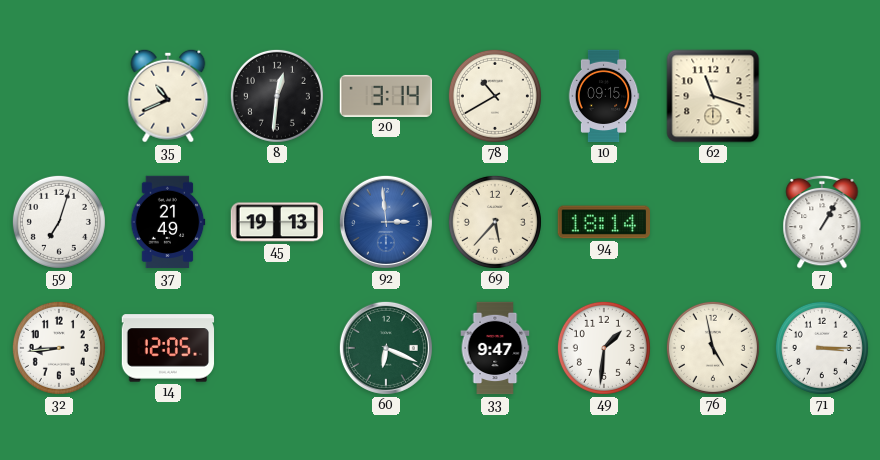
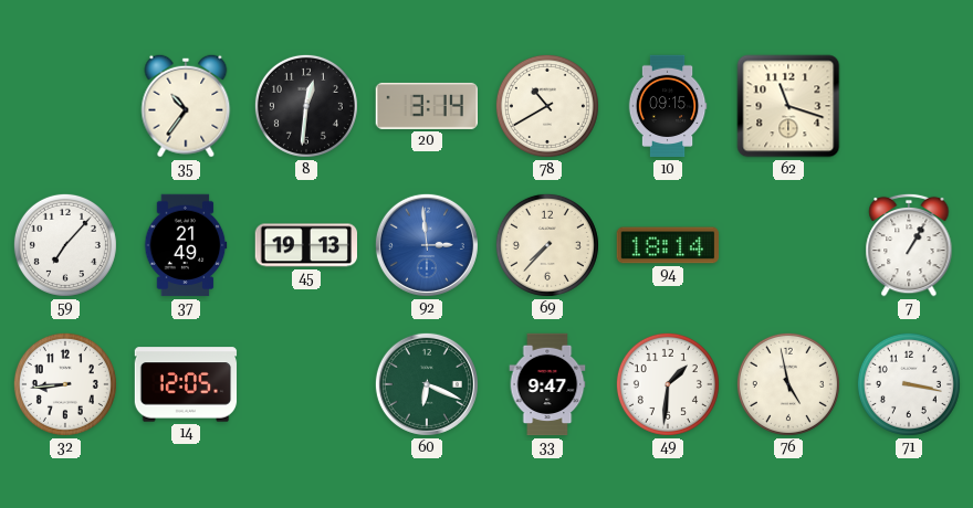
35: 10:41 -> 10:36 (186, 106)
59: 7:03 -> 7:07 (65, 245)
69: 5:37 -> 7:37 (547, 245)
71: 3:15 -> 3:17 (909, 384)
